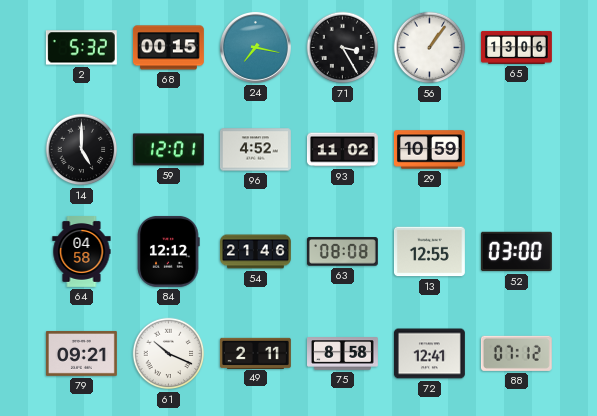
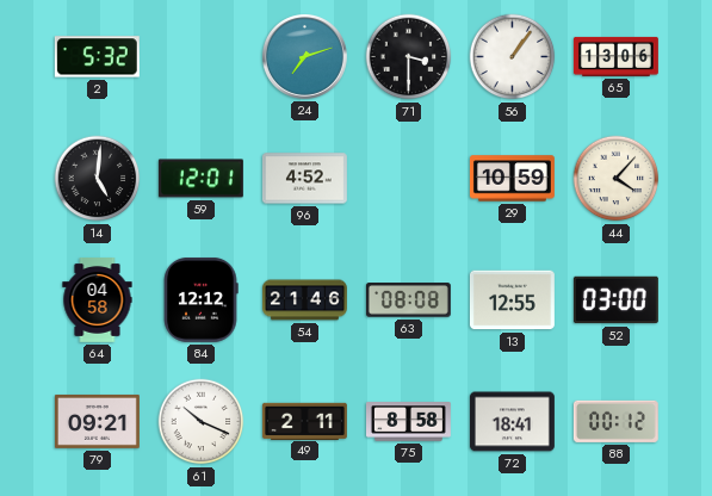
68: 00:15 -> none (168, 48)
24: 7:17 -> 7:12 (304, 56)
71: 3:25 -> 3:30 (409, 57)
14: 5:00 -> 5:01 (98, 179)
93: 11:02 -> none (342, 150)
44: none -> 4:07 (617, 179)
72: 12:41 -> 18:41 (512, 422)
88: 07:12 -> 00:12 (615, 421)
